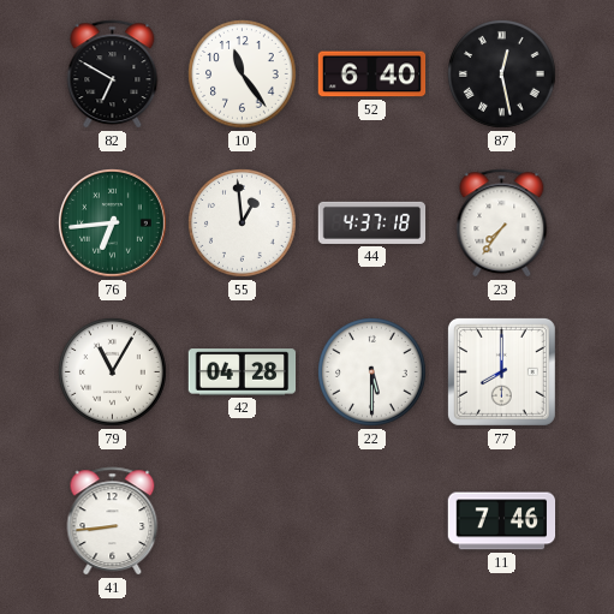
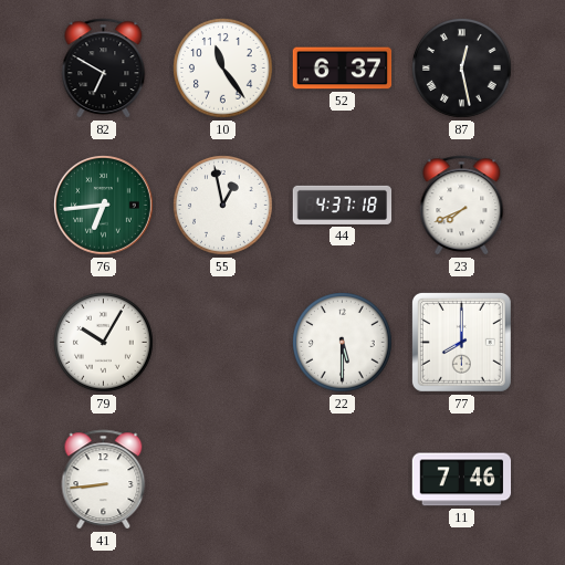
52: 6:40 -> 6:37 (343, 69)
55: 12:59 -> 12:58 (223, 206)
23: 7:36 -> 7:41 (462, 206)
79: 11:05 -> 10:05 (104, 343)
42: 04:28 -> none (243, 372)
